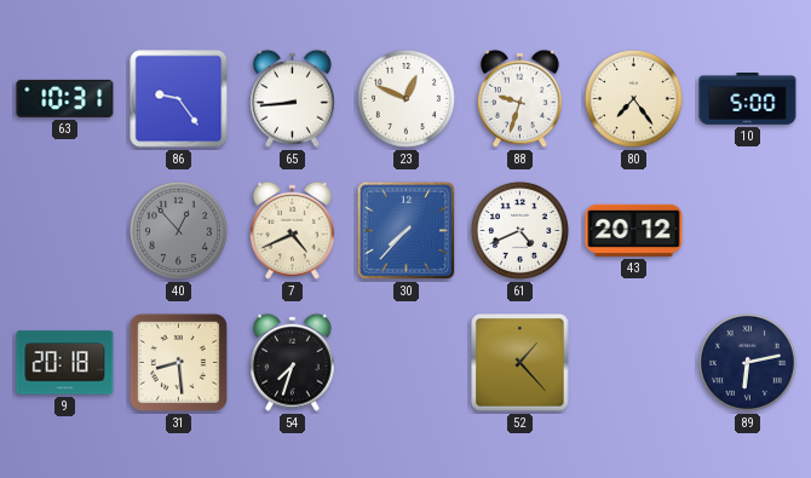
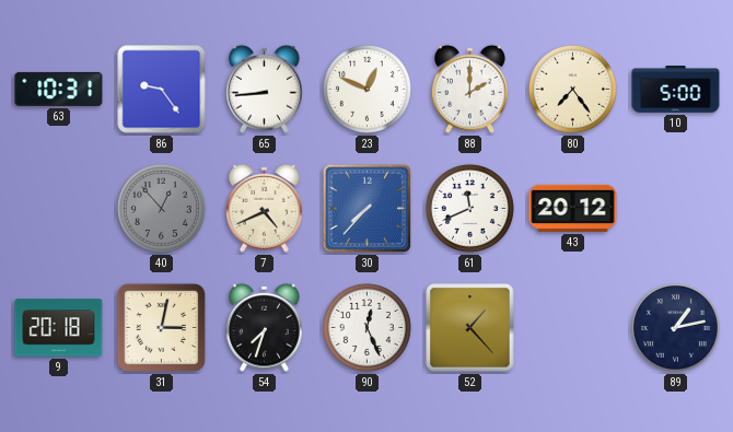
88: 9:33 -> 2:00 (470, 89)
61: 4:41 -> 11:41 (469, 208)
31: 8:29 -> 3:02 (161, 327)
90: none -> 12:26 (366, 327)
89: 6:13 -> 1:13 (675, 327)
